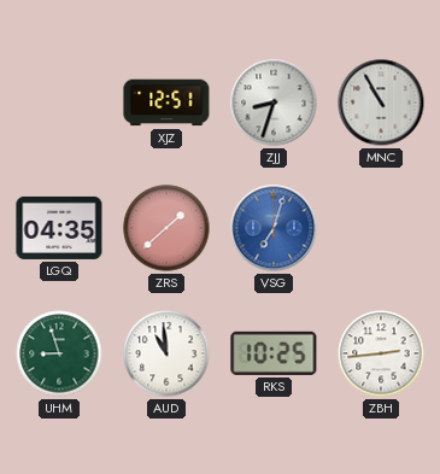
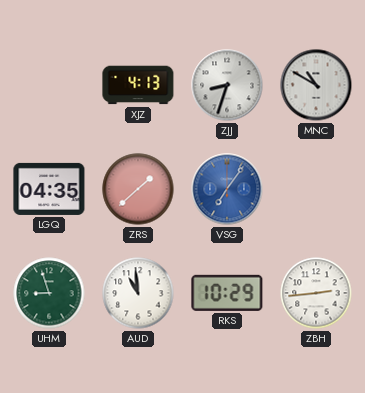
XJZ: 12:51 -> 4:13 (138, 85)
MNC: 10:55 -> 10:50 (316, 85)
VSG: 7:03 -> 7:06 (227, 189)
RKS: 10:25 -> 10:29 (227, 293)
